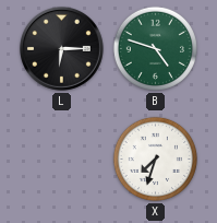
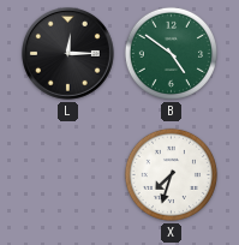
L: 6:15 -> 12:15 (68, 54)
B: 4:48 -> 4:51 (171, 53)
